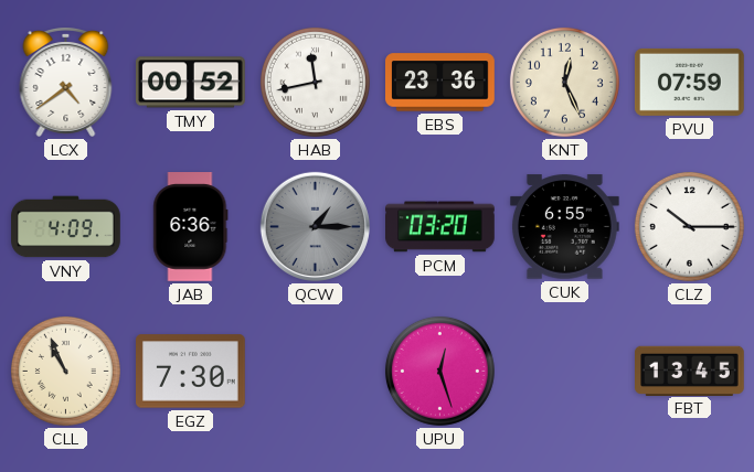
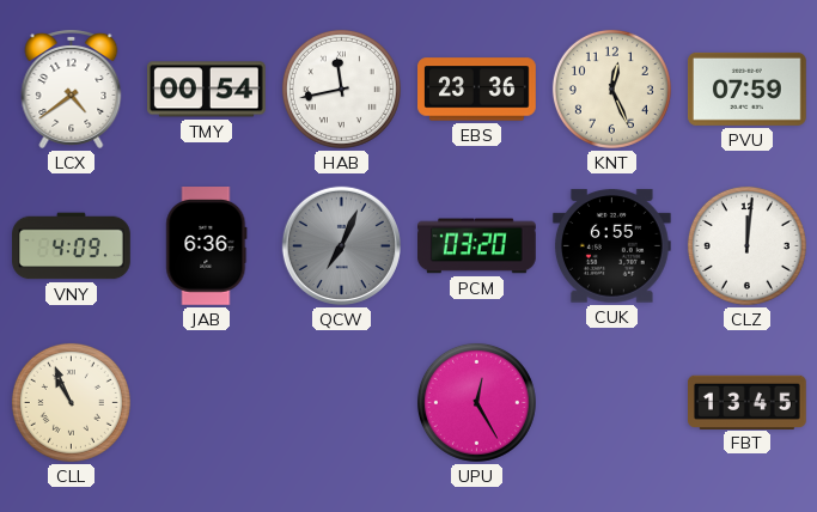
TMY: 00:52 -> 00:54 (207, 90)
QCW: 1:15 -> 7:04 (341, 245)
CLZ: 10:15 -> 12:01 (746, 245)
EGZ: 7:30 -> none (191, 372)
UPU: 12:27 -> 12:25 (476, 402)
